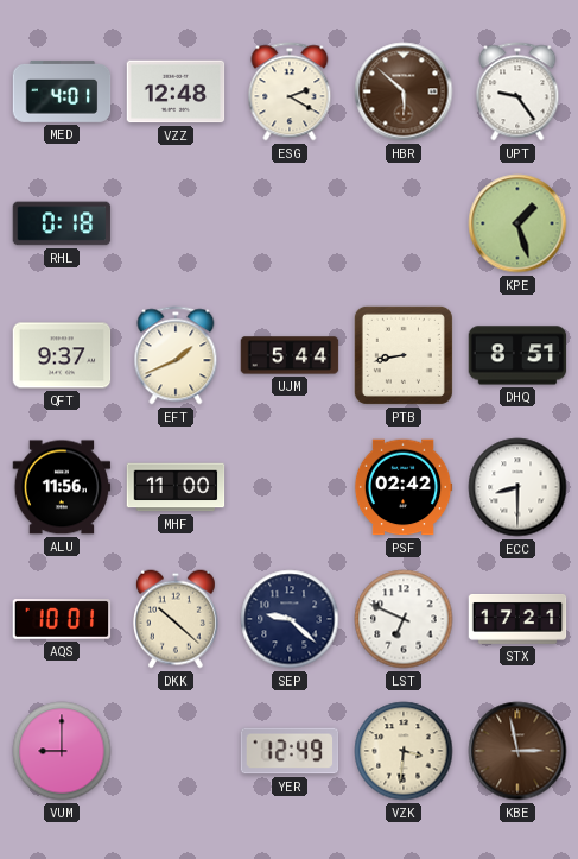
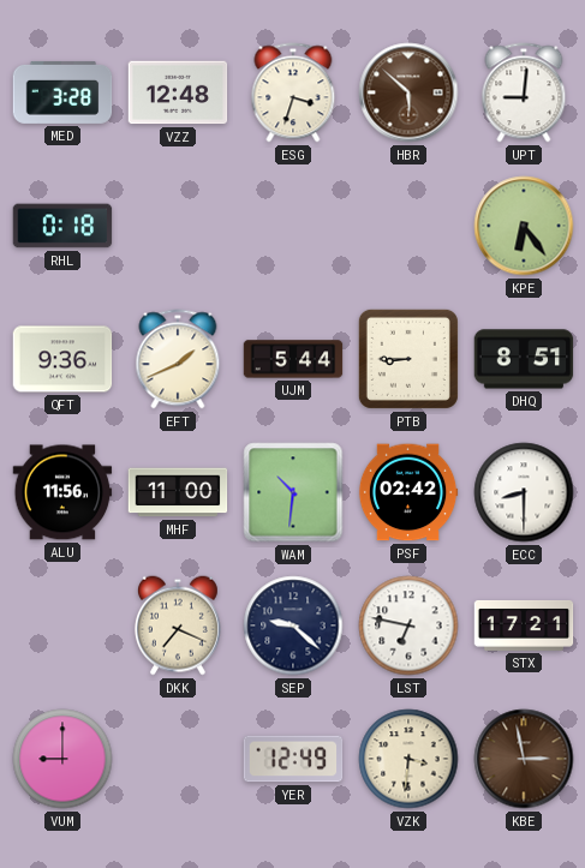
MED: 4:01 -> 3:28 (62, 92)
ESG: 2:20 -> 3:33 (293, 92)
UPT: 9:24 -> 9:01 (524, 92)
KPE: 1:27 -> 6:24 (524, 226)
QFT: 9:37 -> 9:36 (62, 359)
PTB: 8:43 -> 8:45 (408, 359)
WAM: none -> 10:31 (293, 492)
AQS: 10:01 -> none (62, 619)
DKK: 10:22 -> 7:19 (178, 625)
LST: 6:49 -> 6:47 (408, 625)
